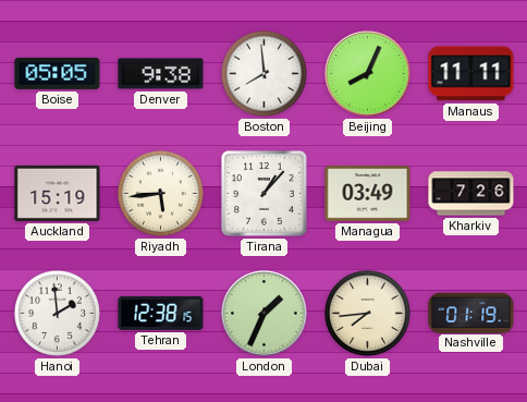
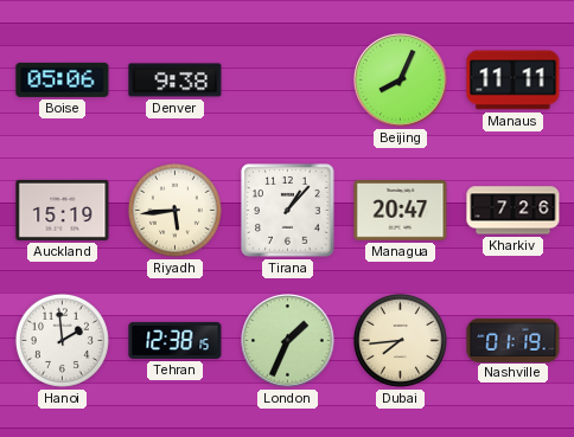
Boise: 05:05 -> 05:06 (63, 79)
Boston: 7:59 -> none (263, 73)
Managua: 03:49 -> 20:47 (401, 211)
